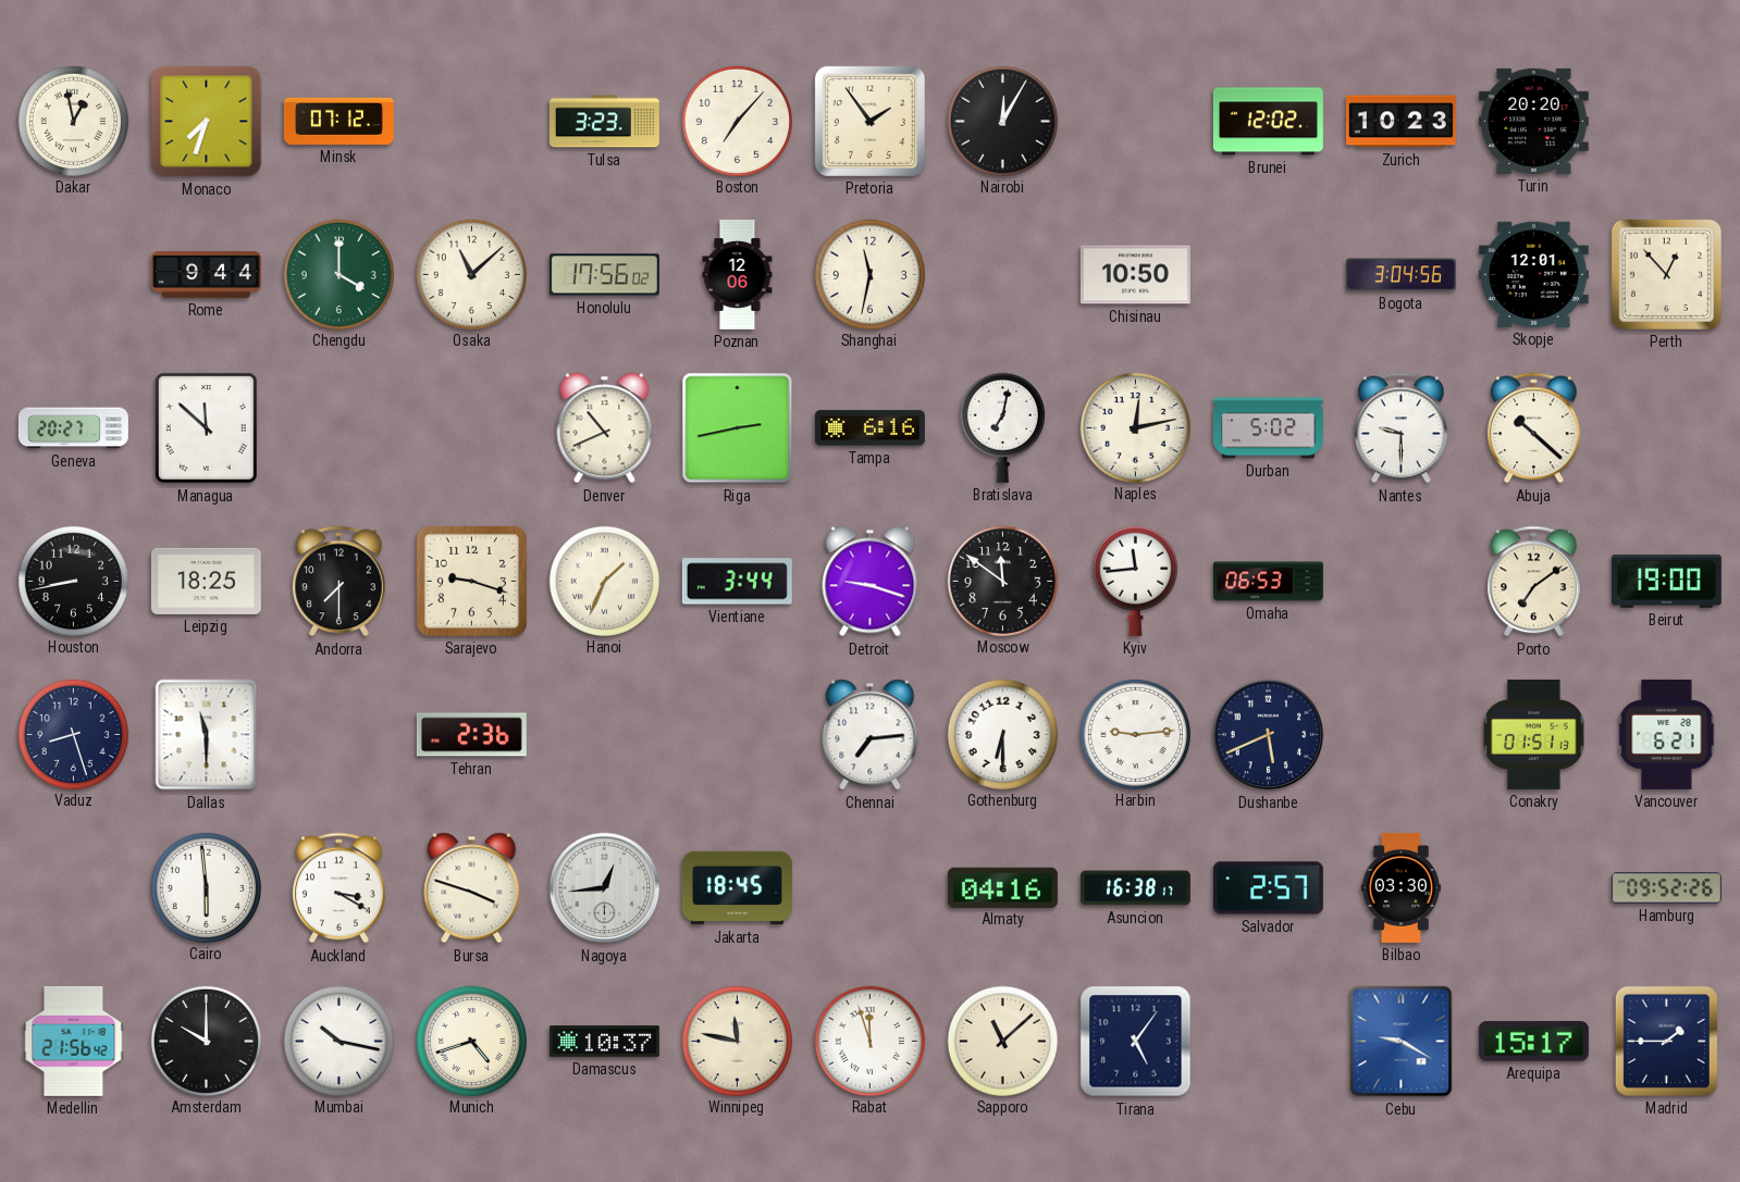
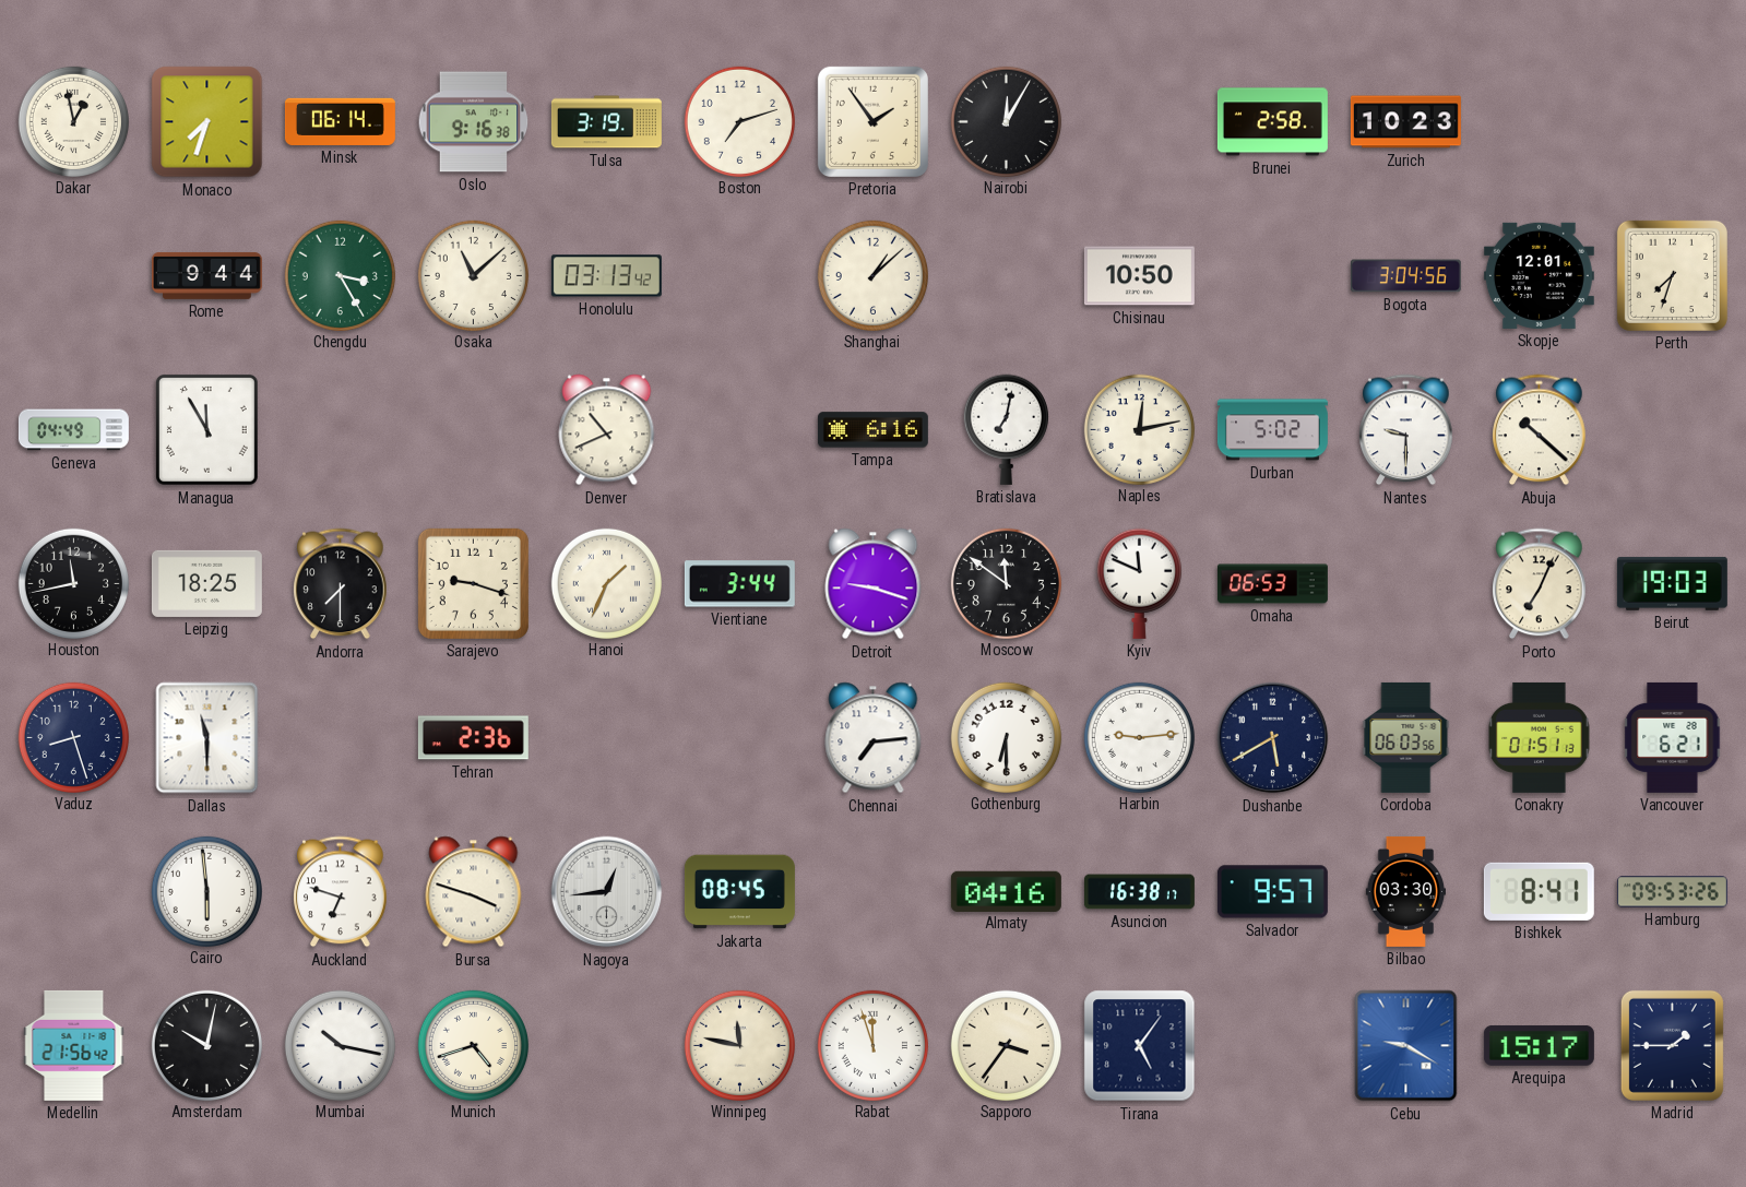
Minsk: 07:12 -> 06:14 (340, 121)
Oslo: none -> 9:16 (474, 122)
Tulsa: 3:23 -> 3:19 (606, 122)
Boston: 7:07 -> 7:12 (739, 121)
Brunei: 12:02 -> 2:58 (1272, 122)
Turin: 20:20 -> none (1533, 121)
Chengdu: 4:00 -> 3:25 (340, 275)
Honolulu: 17:56 -> 03:13 (606, 276)
Poznan: 12:06 -> none (738, 274)
Shanghai: 11:32 -> 1:08 (872, 275)
Perth: 12:53 -> 7:33 (1672, 275)
Geneva: 20:27 -> 04:49 (73, 430)
Managua: 11:52 -> 11:55 (206, 429)
Riga: 2:43 -> none (738, 428)
Houston: 8:43 -> 11:43 (73, 583)
Kyiv: 11:44 -> 11:49 (1139, 583)
Porto: 7:09 -> 7:04 (1540, 584)
Beirut: 19:00 -> 19:03 (1672, 583)
Dushanbe: 5:41 -> 5:40 (1273, 738)
Cordoba: none -> 06:03 (1406, 737)
Auckland: 3:20 -> 6:48 (341, 892)
Jakarta: 18:45 -> 08:45 (739, 892)
Salvador: 2:57 -> 9:57 (1272, 892)
Bishkek: none -> 8:41 (1539, 891)
Hamburg: 09:52 -> 09:53 (1672, 892)
Amsterdam: 10:00 -> 10:02 (206, 1045)
Damascus: 10:37 -> none (604, 1042)
Sapporo: 11:08 -> 3:36 (1006, 1045)
